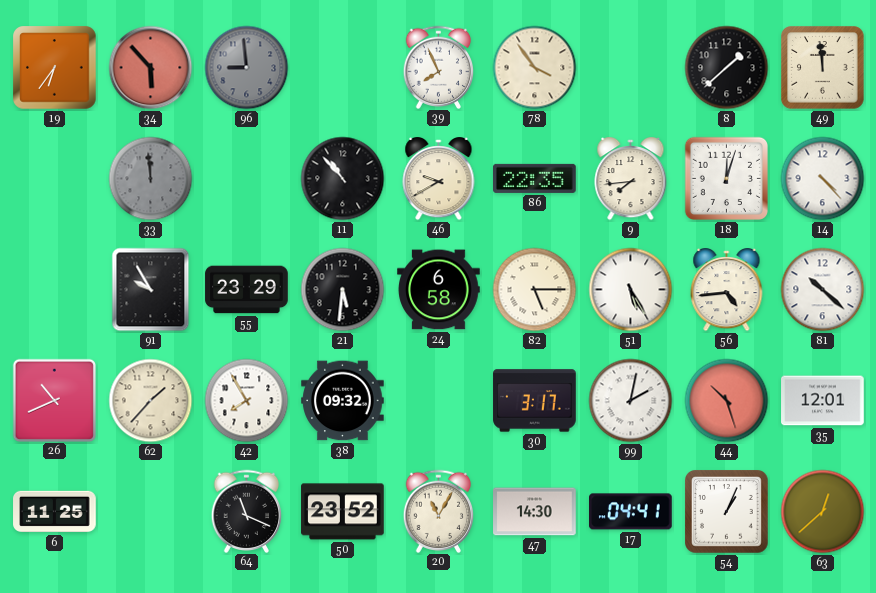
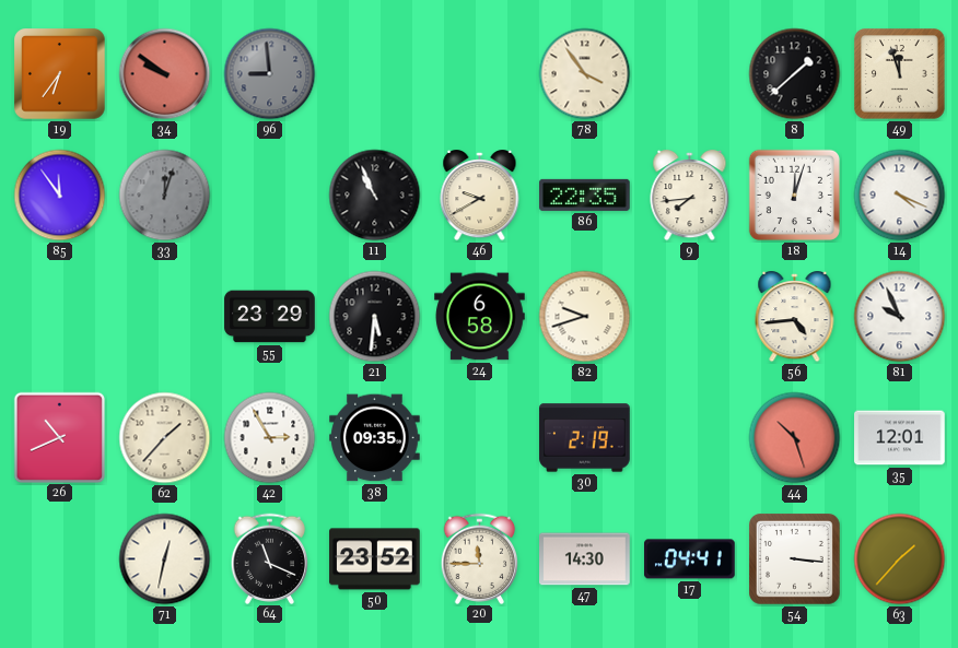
34: 5:53 -> 9:51 (165, 74)
39: 7:56 -> none (439, 67)
49: 11:59 -> 11:57 (900, 74)
85: none -> 11:54 (60, 196)
33: 11:59 -> 12:03 (165, 196)
11: 10:53 -> 10:56 (375, 196)
14: 4:23 -> 4:19 (900, 196)
91: 9:55 -> none (151, 290)
82: 5:15 -> 9:42 (585, 317)
51: 5:25 -> none (631, 290)
81: 10:22 -> 9:56 (900, 317)
42: 7:55 -> 2:55 (270, 438)
38: 09:32 -> 09:35 (375, 438)
30: 3:17 -> 2:19 (585, 438)
99: 2:02 -> none (631, 401)
6: 11:25 -> none (55, 512)
71: none -> 12:32 (165, 559)
20: 11:05 -> 11:45 (480, 558)
54: 1:04 -> 3:16 (795, 559)
63: 12:38 -> 1:37 (900, 559)
